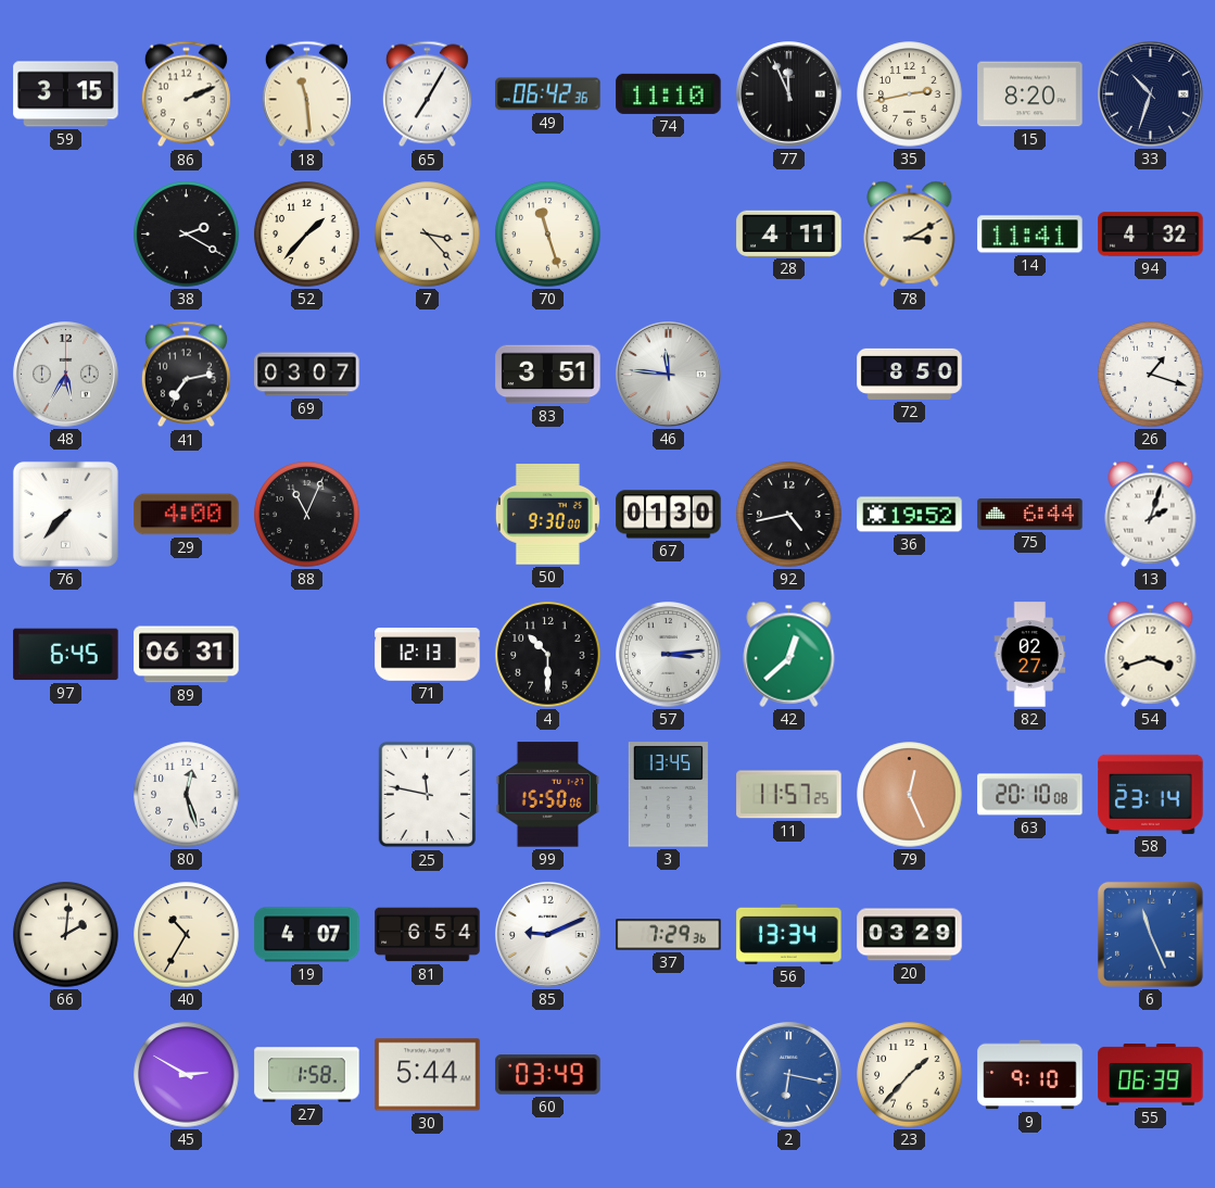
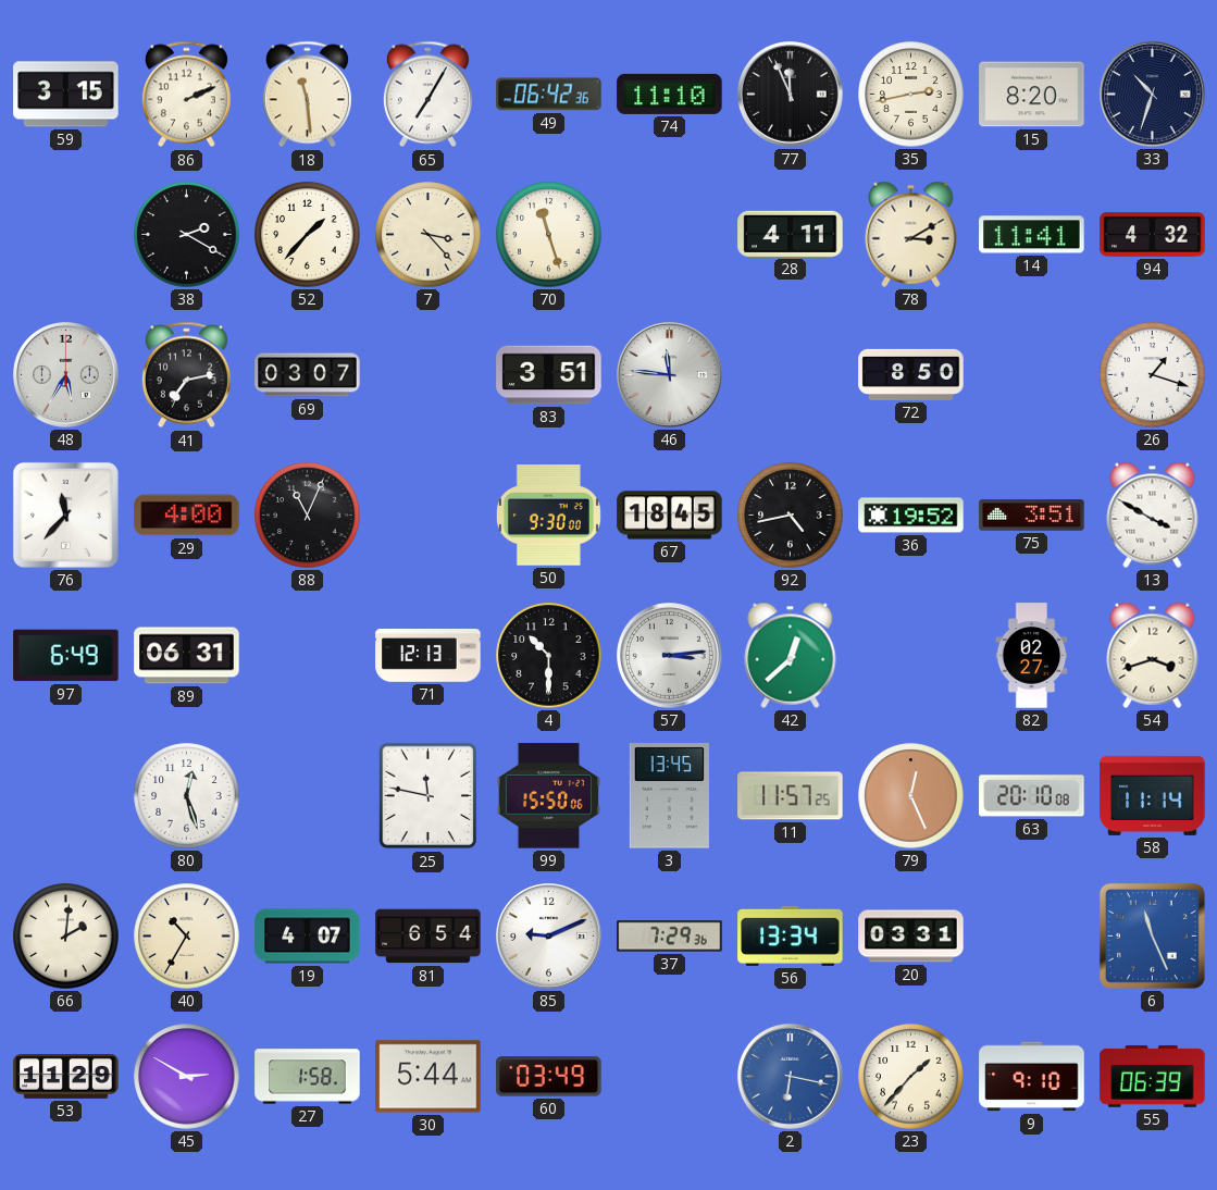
76: 7:37 -> 11:37 (65, 515)
67: 01:30 -> 18:45 (670, 516)
75: 6:44 -> 3:51 (1032, 516)
13: 2:03 -> 3:50 (1153, 515)
97: 6:45 -> 6:49 (66, 656)
58: 23:14 -> 11:14 (1153, 795)
20: 03:29 -> 03:31 (911, 937)
53: none -> 11:29 (66, 1076)
